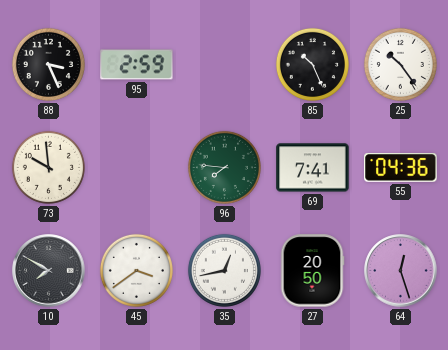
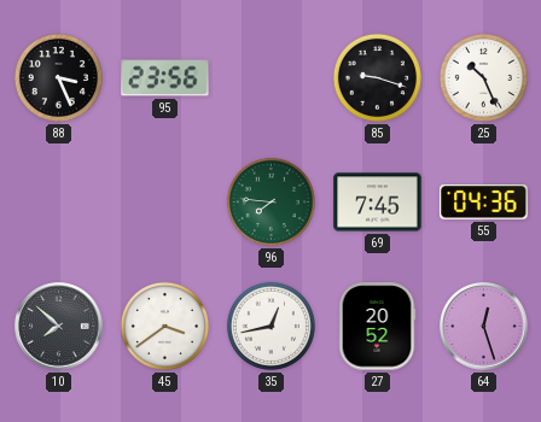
95: 2:59 -> 23:56 (165, 78)
85: 10:26 -> 9:18 (377, 77)
25: 10:24 -> 10:26 (483, 77)
73: 9:59 -> none (48, 167)
69: 7:41 -> 7:45 (378, 203)
10: 7:50 -> 7:52 (59, 327)
27: 20:50 -> 20:52 (377, 327)
